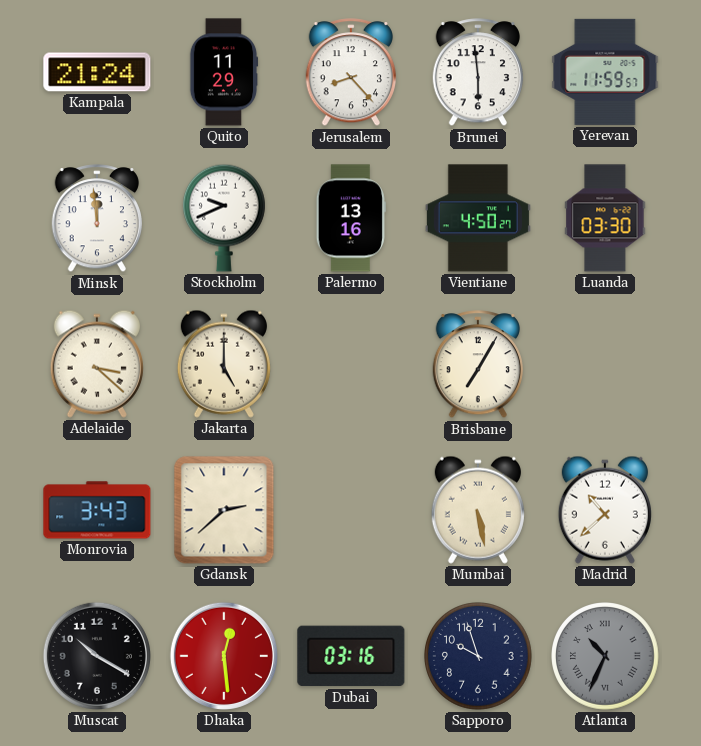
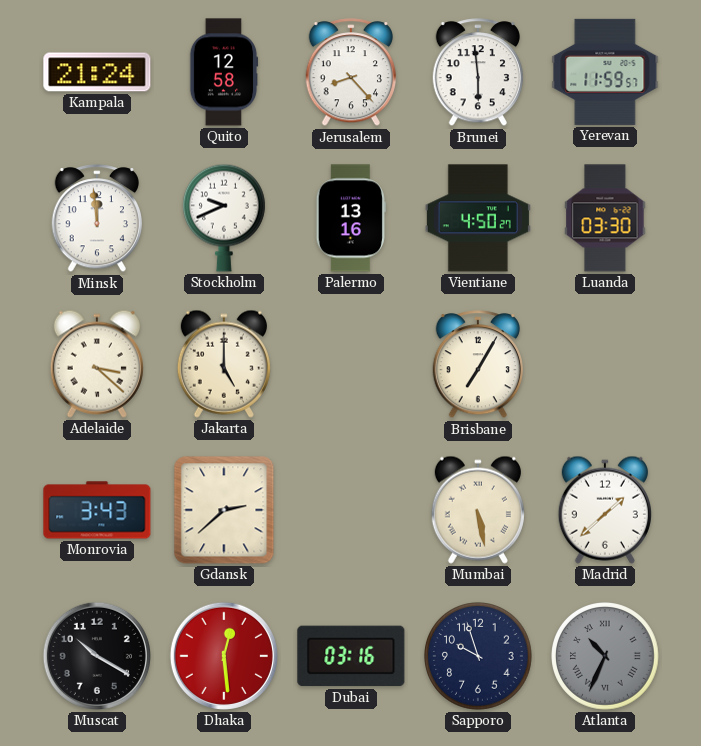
Quito: 11:29 -> 12:58 (224, 72)
Madrid: 10:38 -> 1:38 (605, 510)
